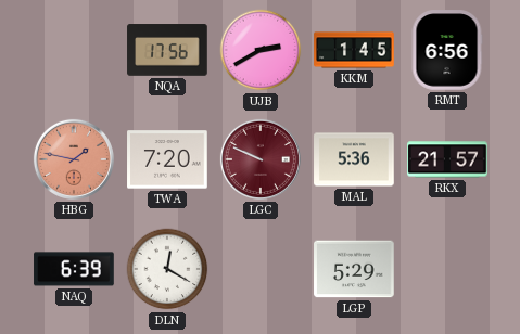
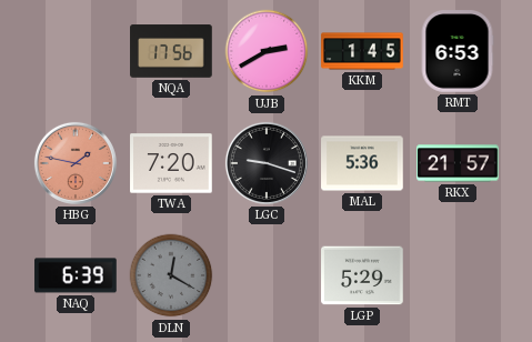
RMT: 6:56 -> 6:53 (458, 51)
LGC: 9:49 -> 9:18 (267, 163)
LGC dial: burgundy -> black (267, 163)
DLN dial: white -> grey (171, 275)
